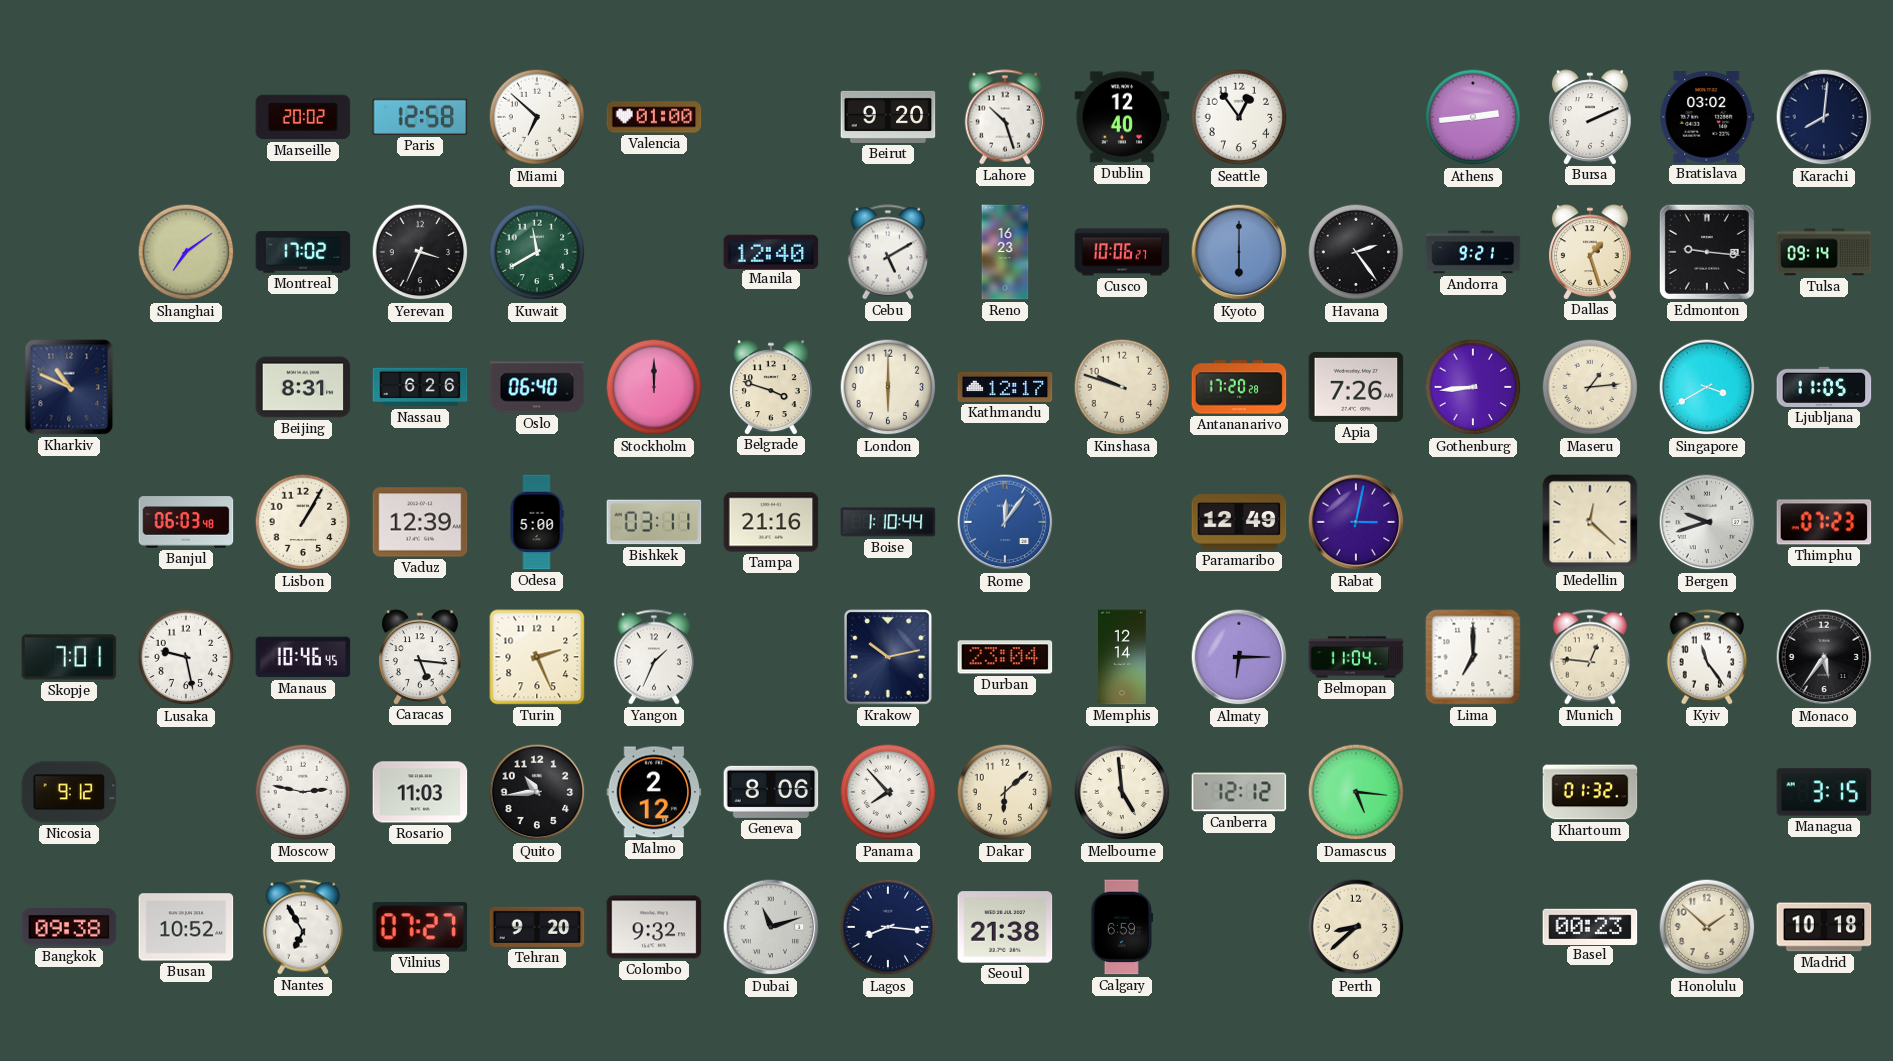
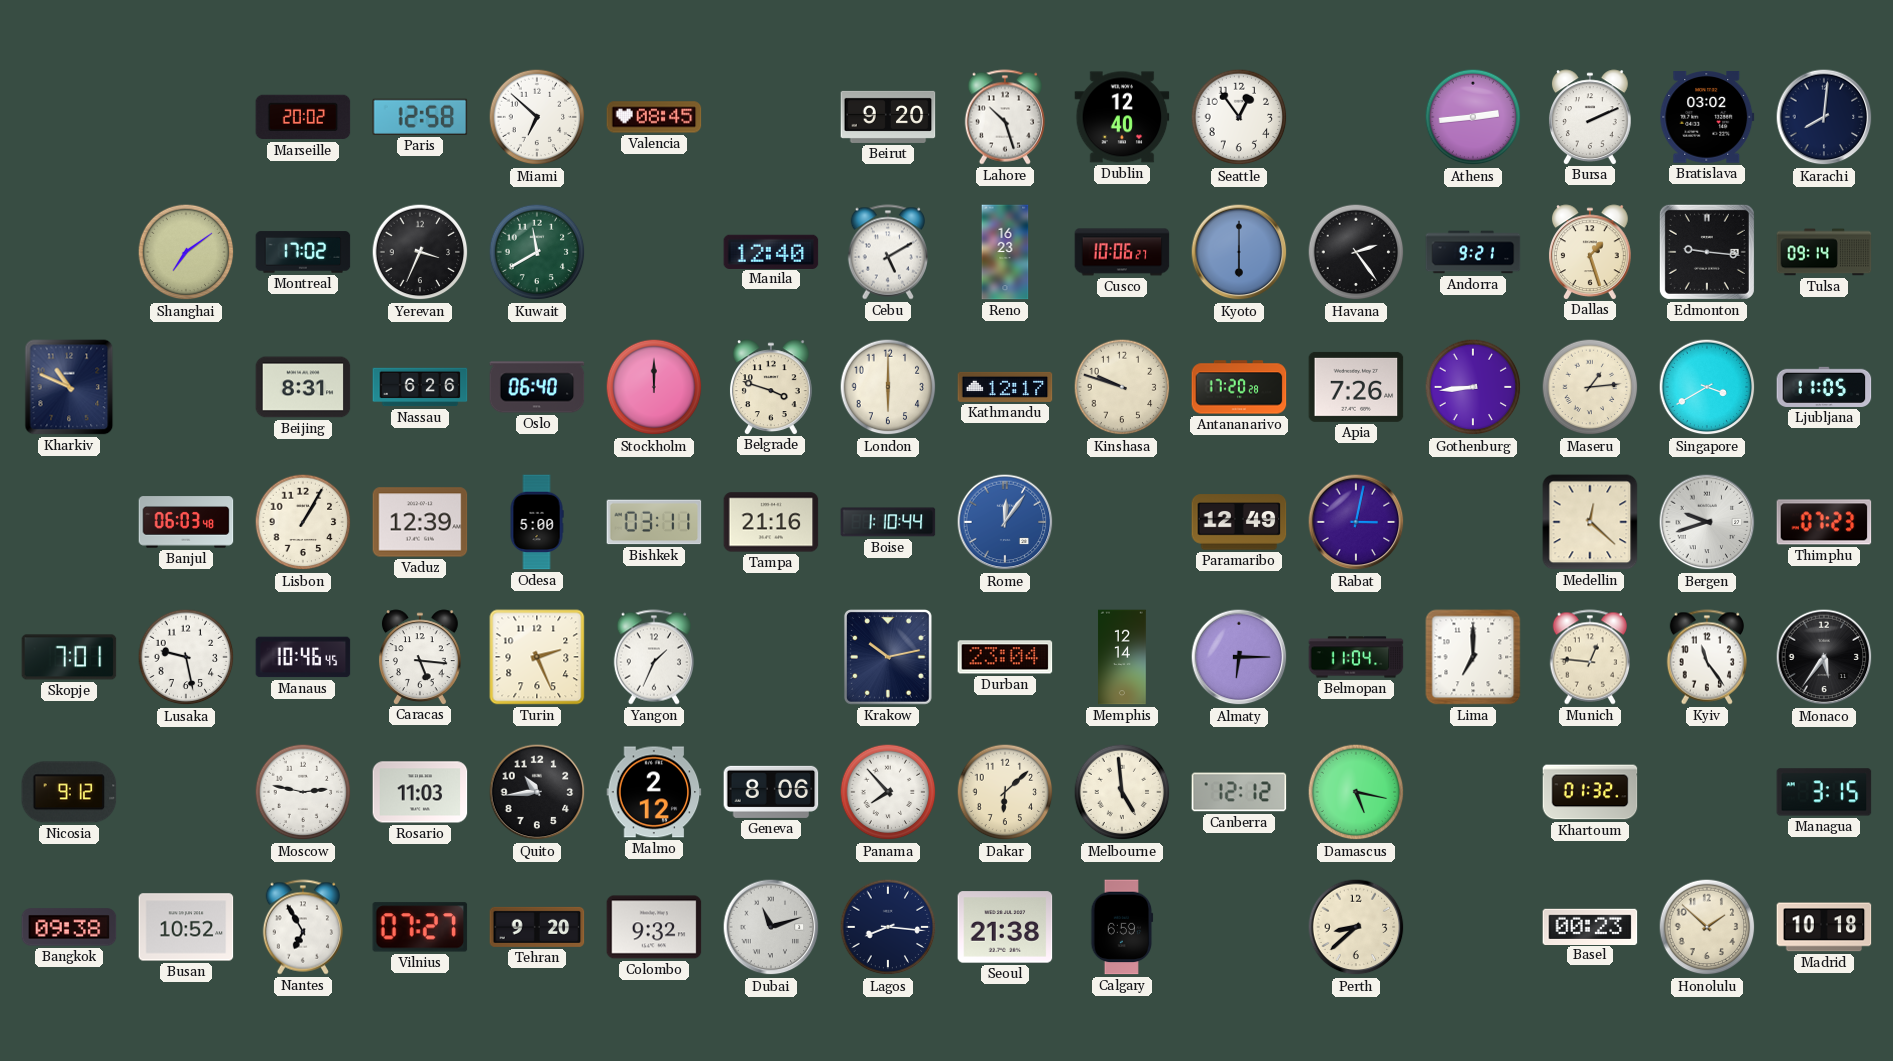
Valencia: 01:00 -> 08:45 (654, 117)
Damascus: 5:16 -> 5:17 (1356, 792)
